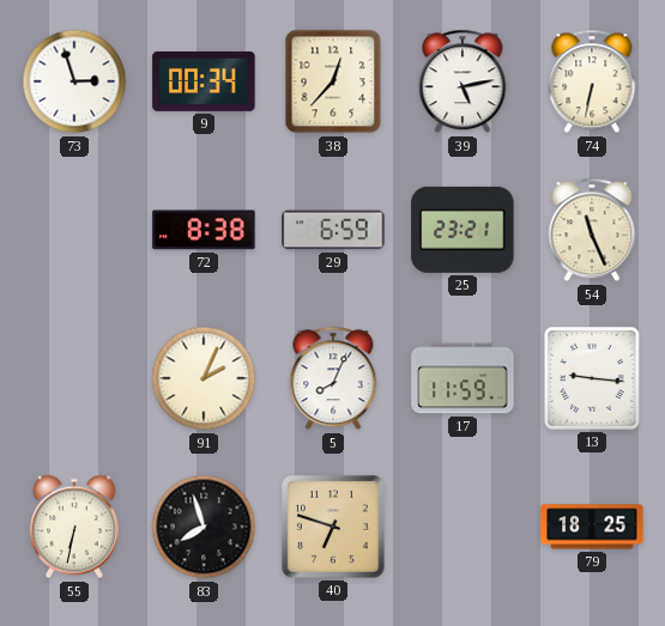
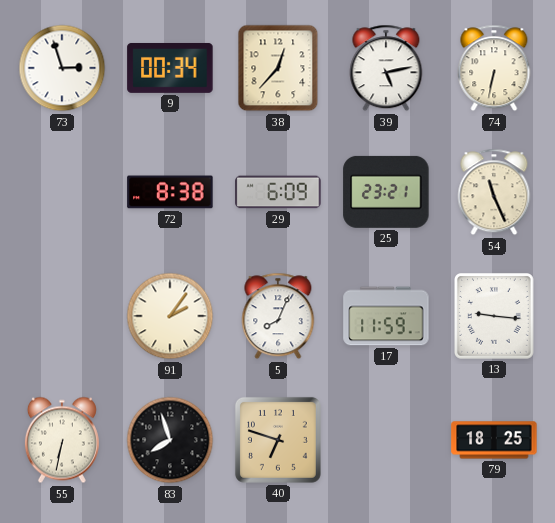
29: 6:59 -> 6:09 (278, 192)
91: 2:04 -> 2:06 (170, 316)
